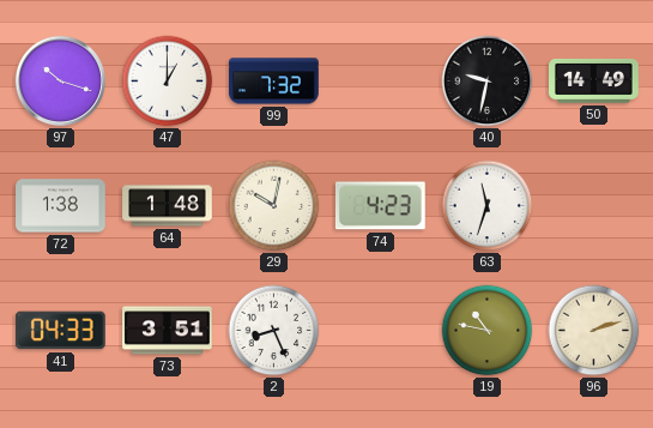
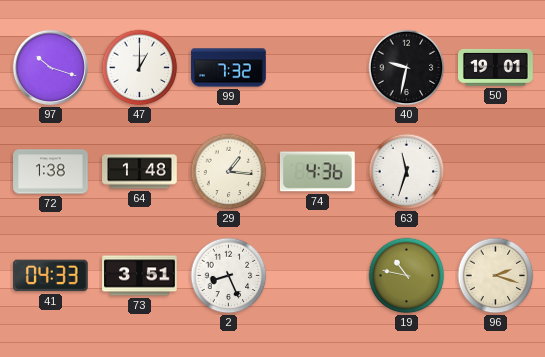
50: 14:49 -> 19:01 (496, 68)
29: 10:02 -> 1:16 (229, 172)
74: 4:23 -> 4:36 (317, 172)
96: 2:12 -> 2:18 (496, 276)
